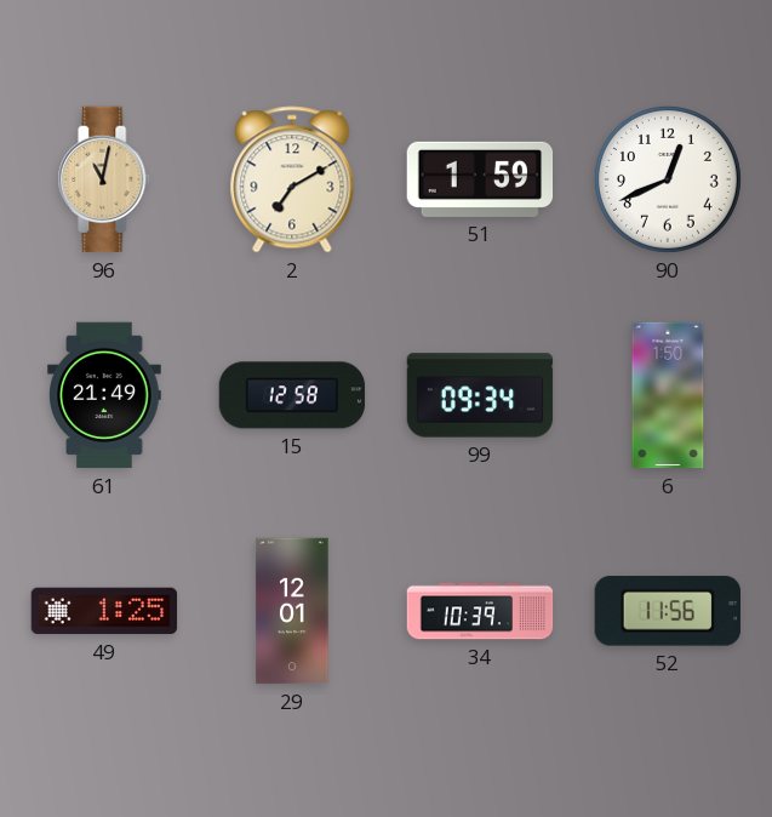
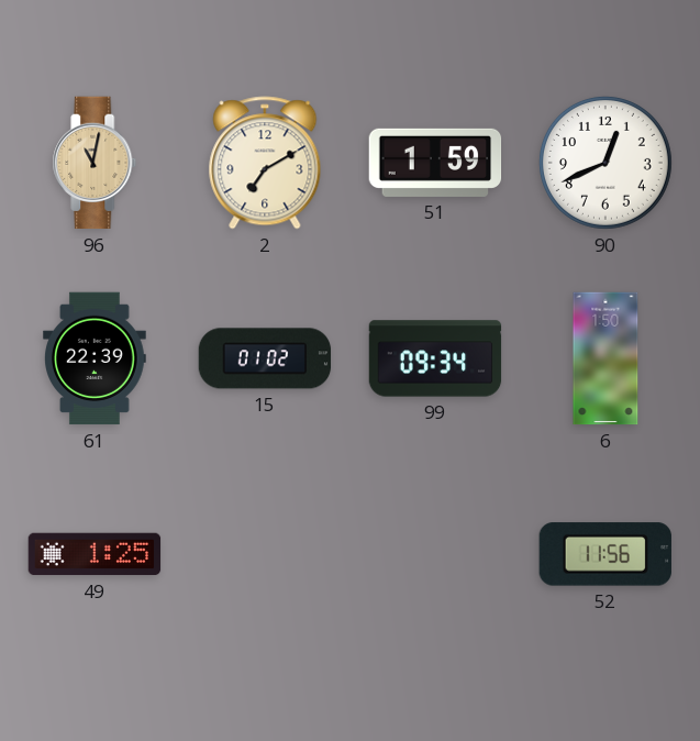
61: 21:49 -> 22:39 (96, 358)
15: 12:58 -> 01:02 (265, 358)
29: 12:01 -> none (292, 611)
34: 10:39 -> none (480, 611)
